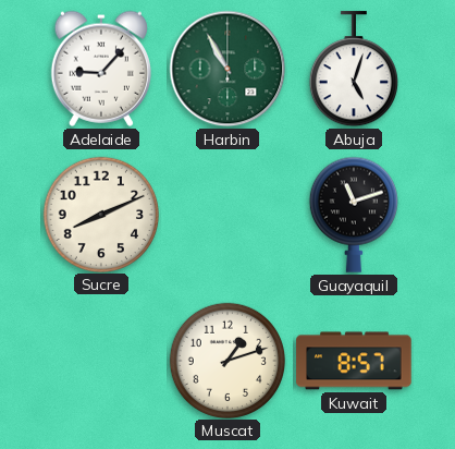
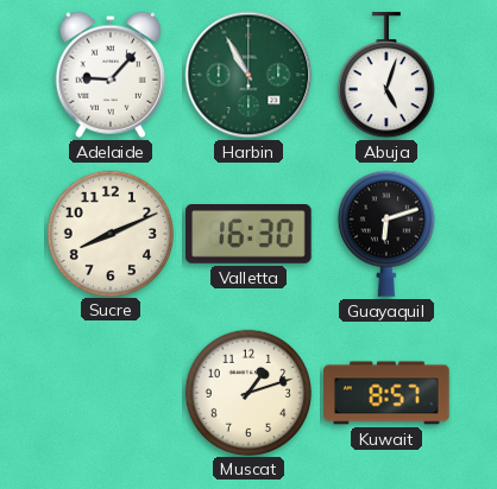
Valletta: none -> 16:30 (248, 235)
Guayaquil: 11:12 -> 6:12 (386, 234)
